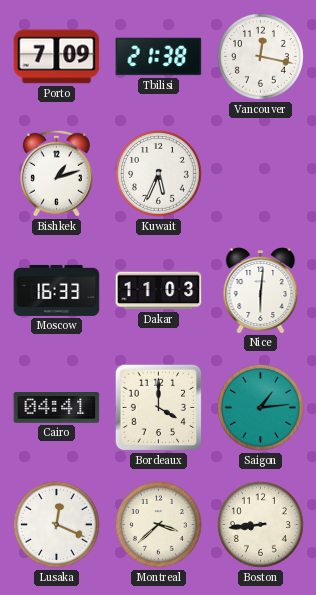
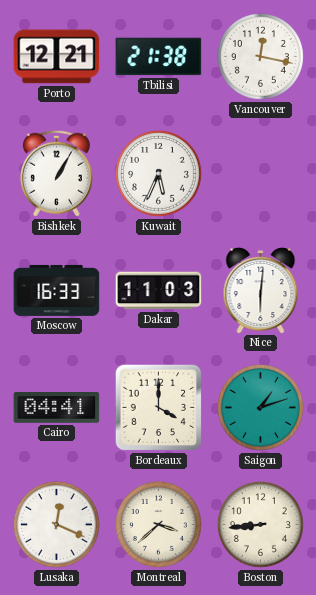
Porto: 7:09 -> 12:21 (57, 57)
Bishkek: 1:12 -> 1:05 (56, 173)
Saigon: 1:14 -> 1:12 (260, 408)
